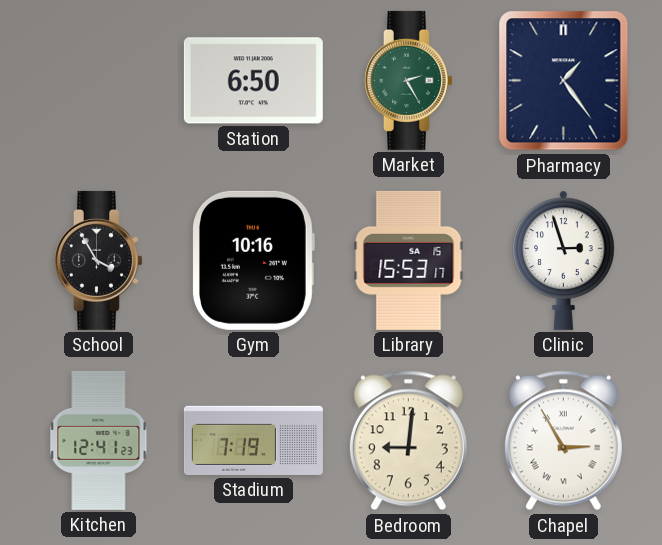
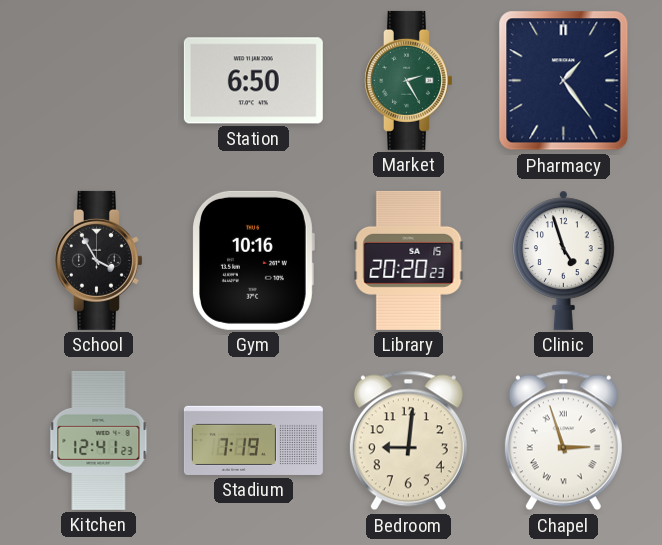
Library: 15:53 -> 20:20 (409, 260)
Clinic: 2:57 -> 4:57 (564, 260)
Chapel: 2:55 -> 2:57 (563, 441)
